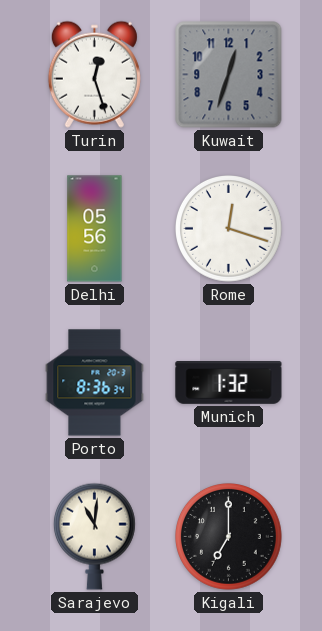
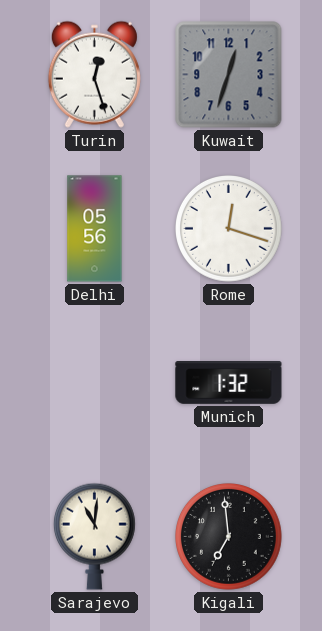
Porto: 8:36 -> none (95, 383)
Kigali: 7:00 -> 6:59 (229, 537)
